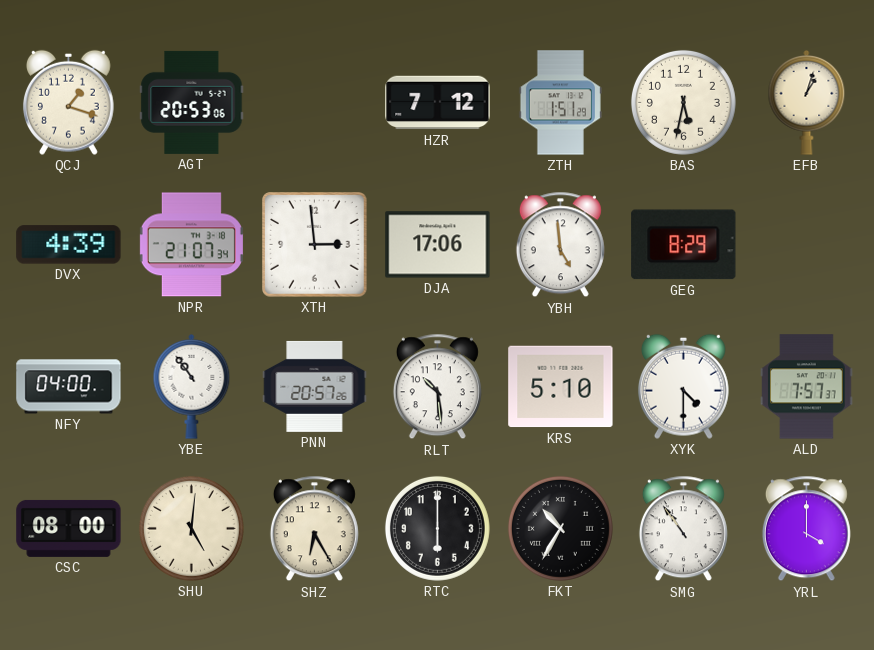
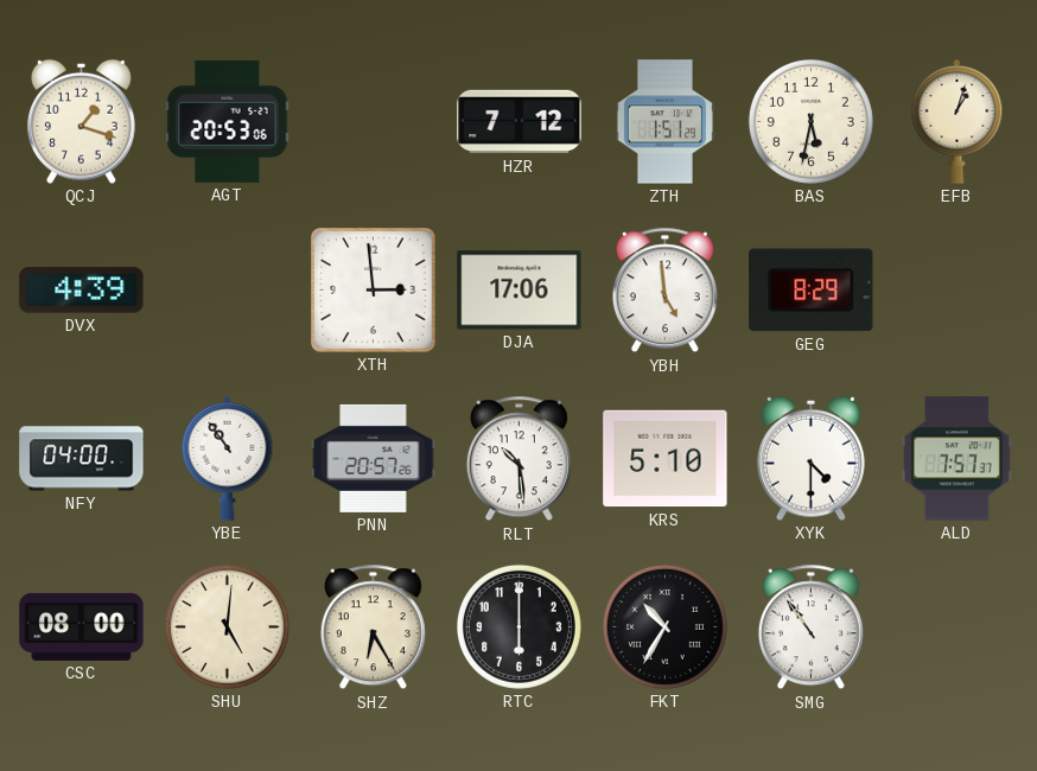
NPR: 21:07 -> none (191, 245)
YRL: 4:00 -> none (806, 529)
